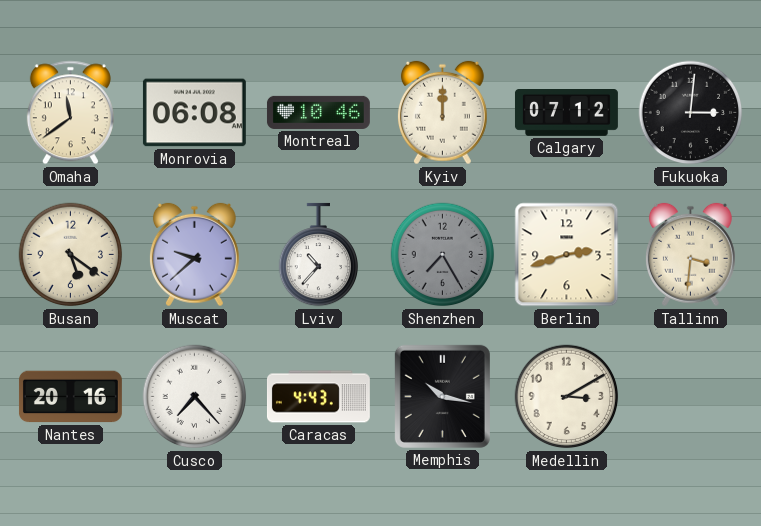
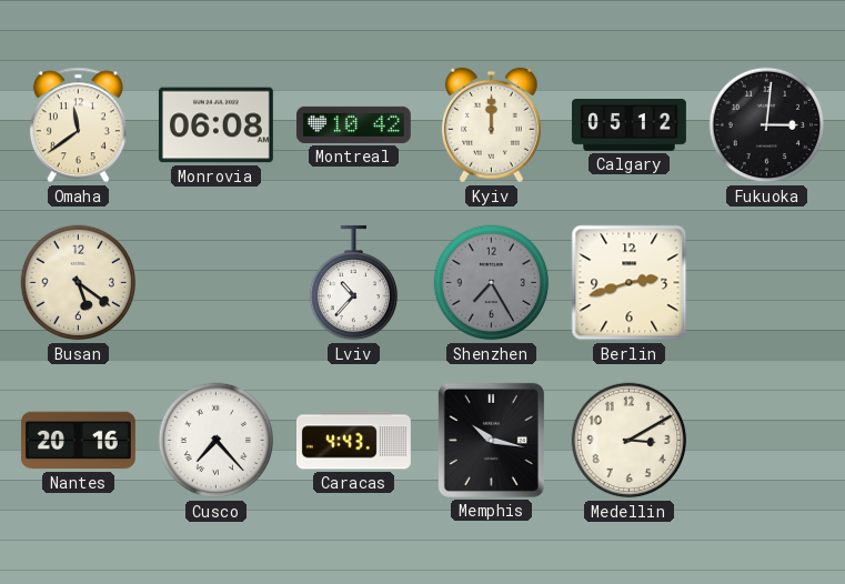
Montreal: 10:46 -> 10:42 (353, 124)
Calgary: 07:12 -> 05:12 (628, 125)
Muscat: 9:38 -> none (194, 255)
Tallinn: 3:31 -> none (690, 255)
